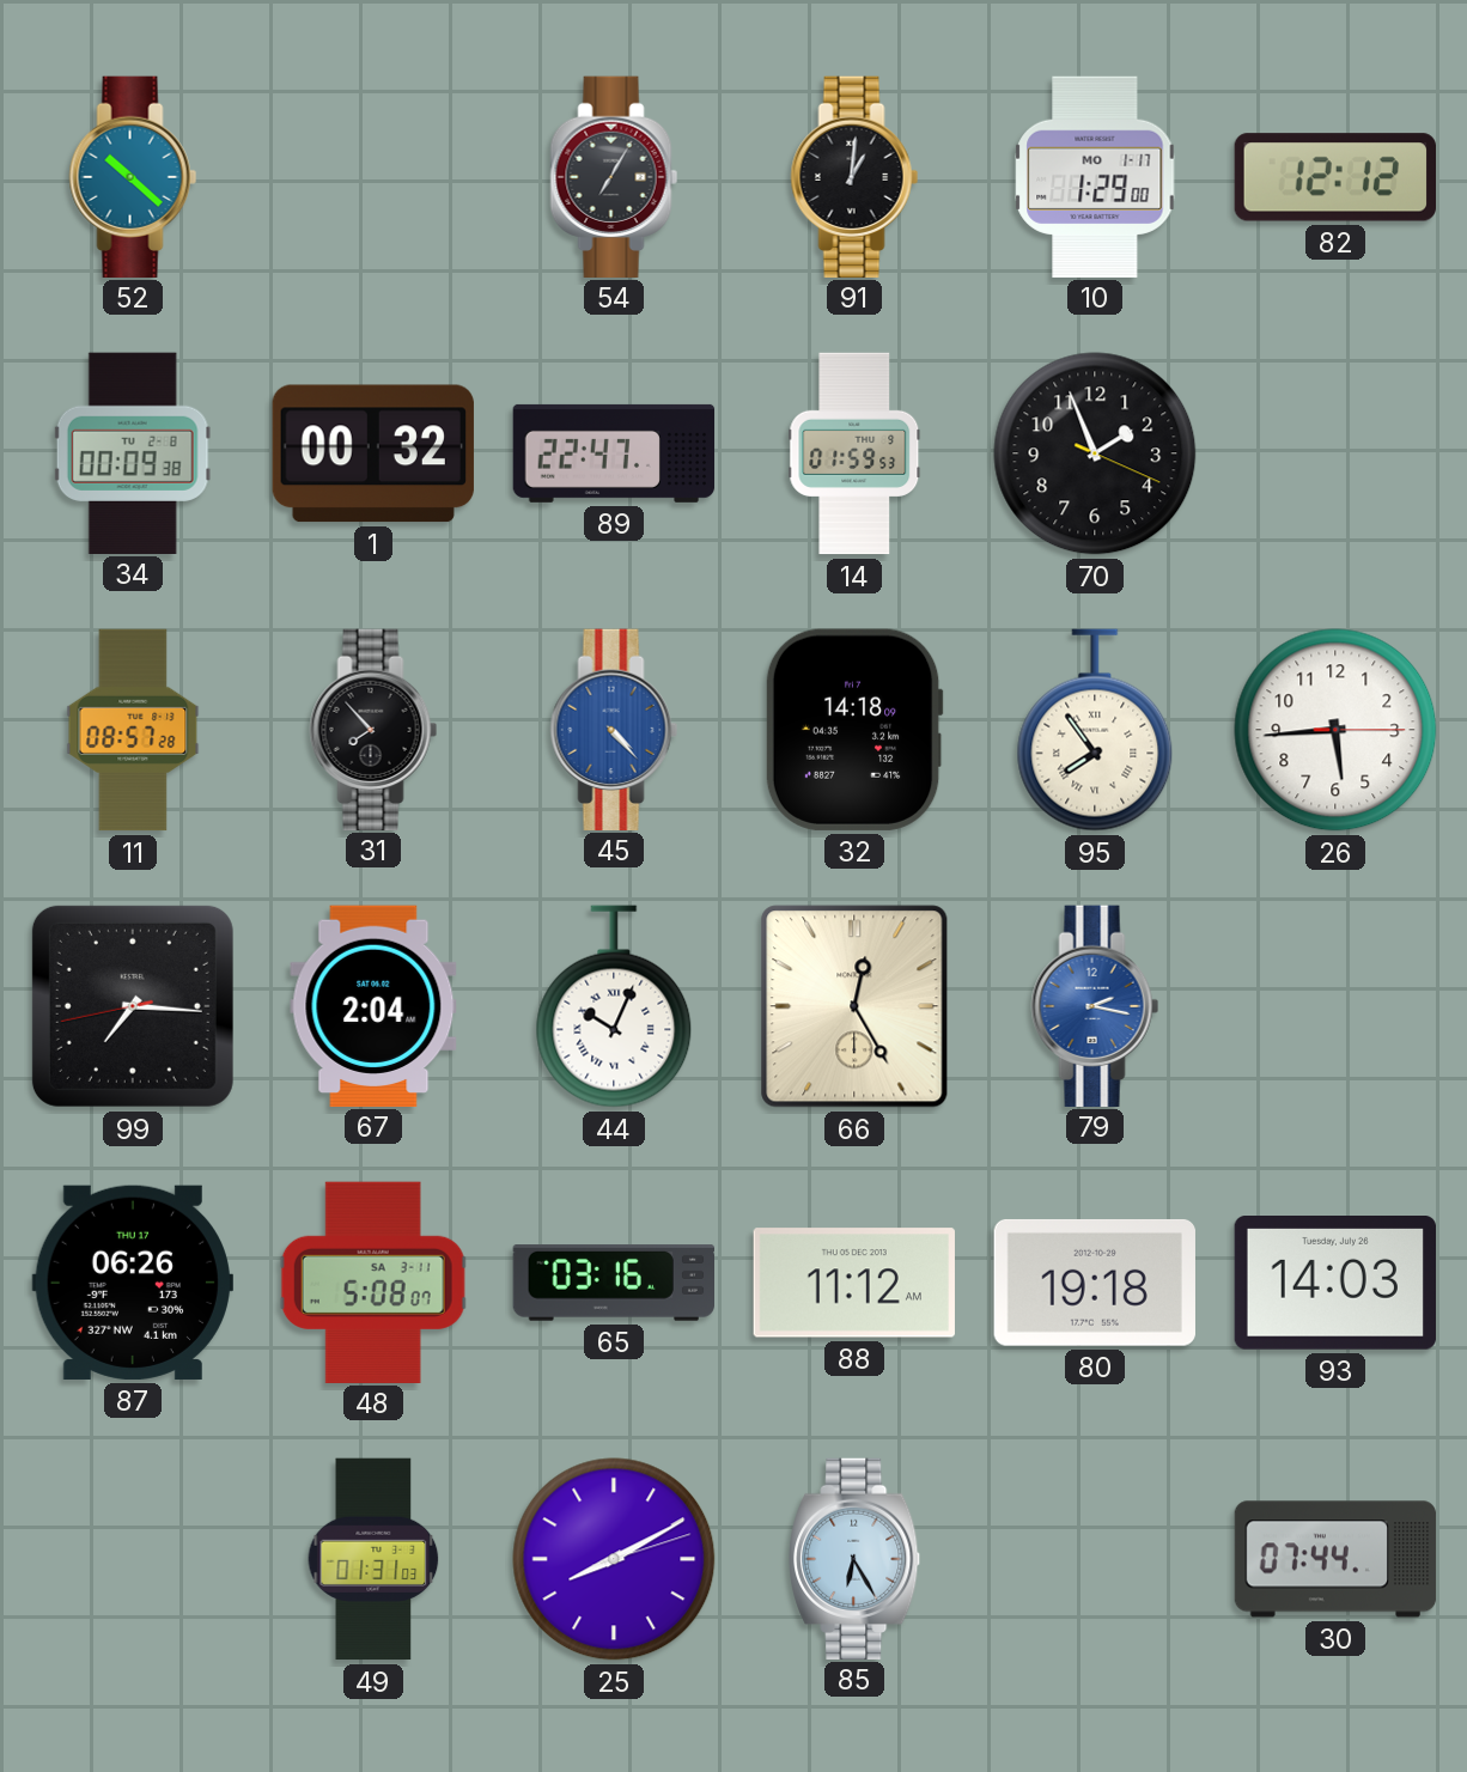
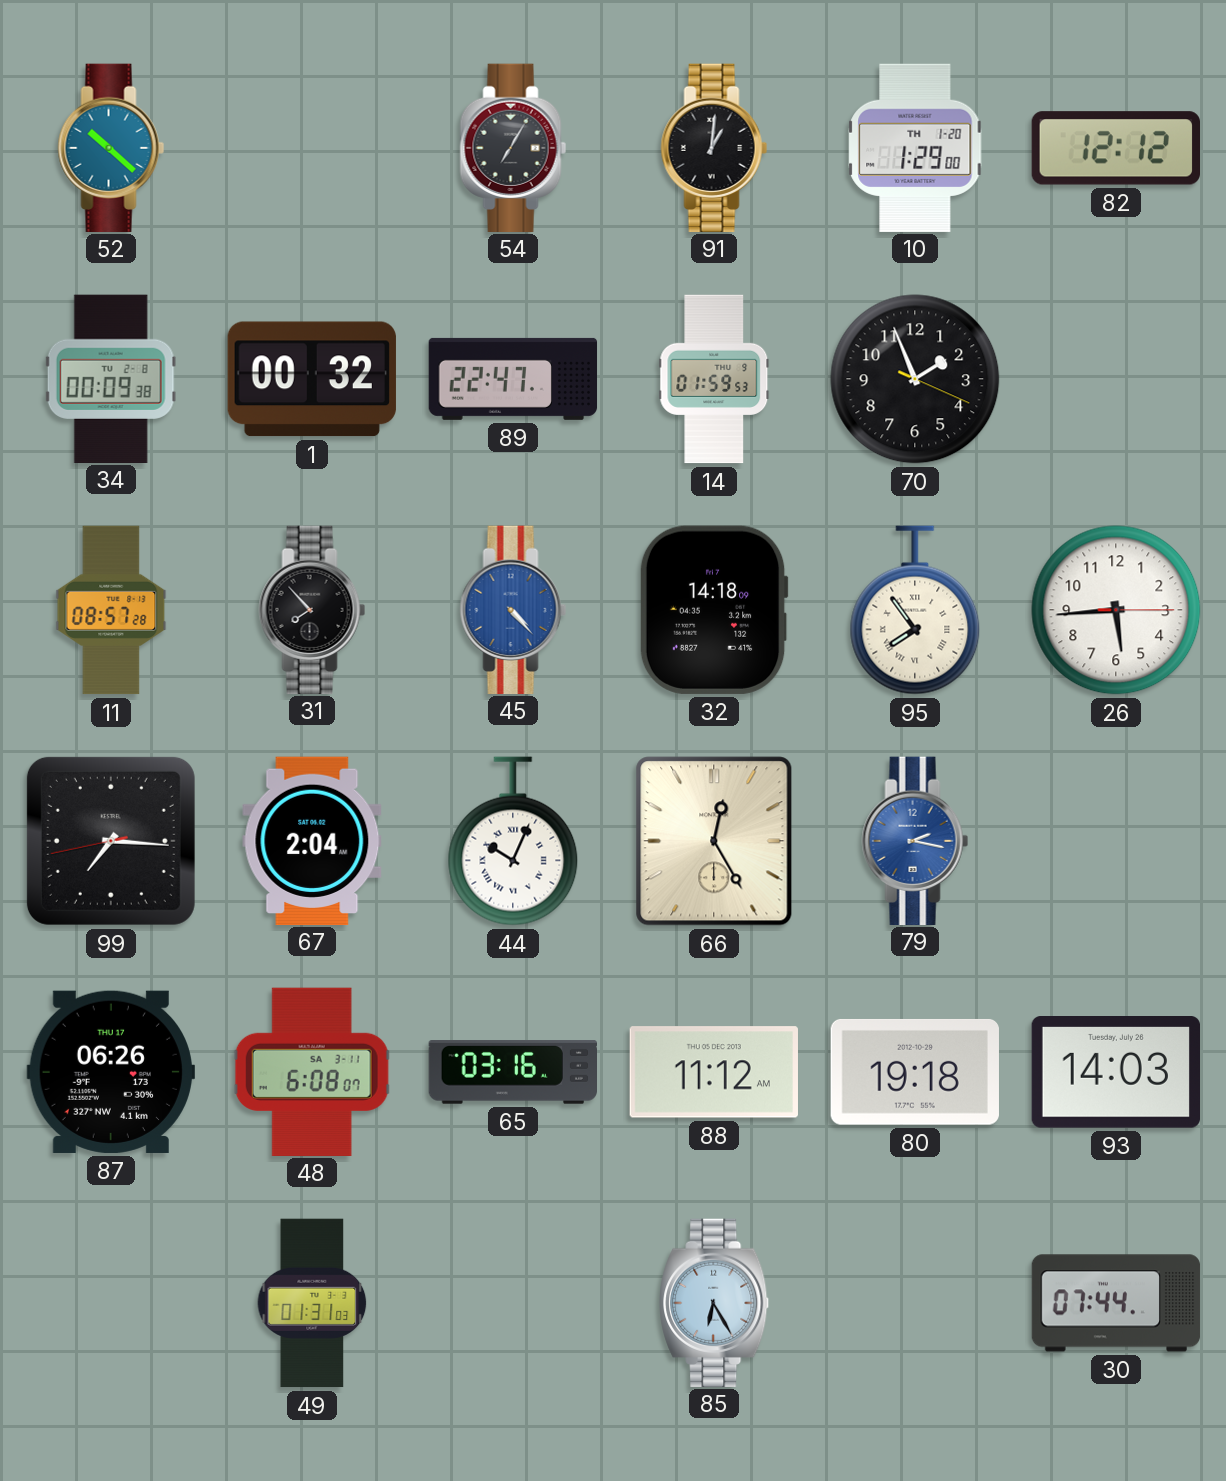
10 date: MO 1-17 -> TH 1-20 (915, 147)
48: 5:08 -> 6:08 (312, 1071)
25: 8:10 -> none (614, 1559)
